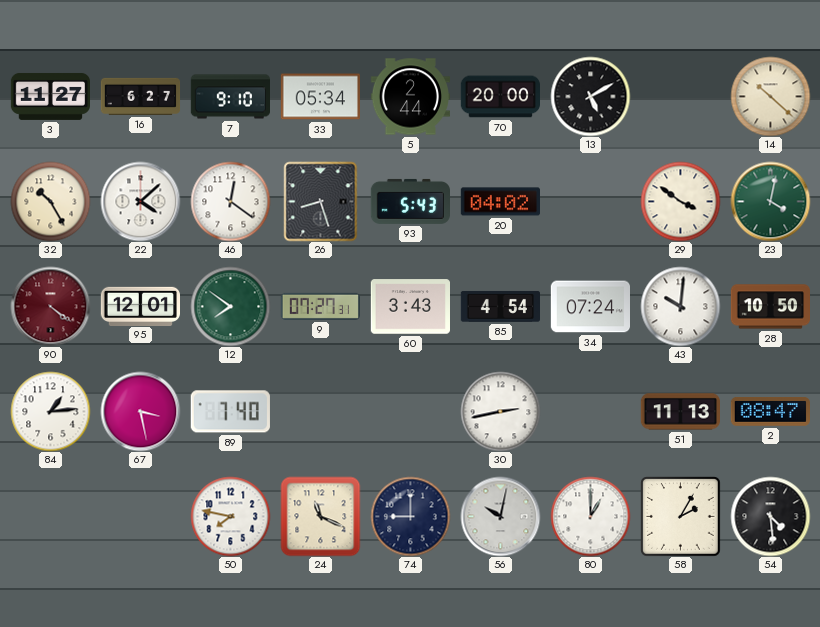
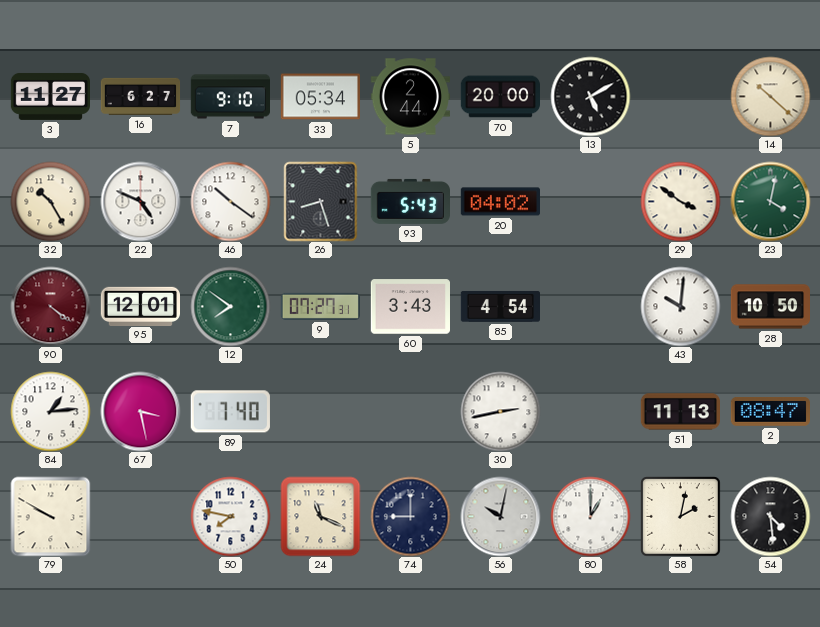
22: 4:08 -> 4:49 (140, 201)
46: 12:21 -> 10:21 (230, 201)
34: 07:24 -> none (590, 307)
79: none -> 9:50 (50, 516)
58: 2:05 -> 2:02 (680, 516)
